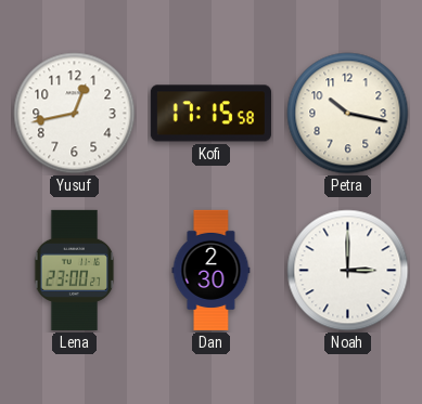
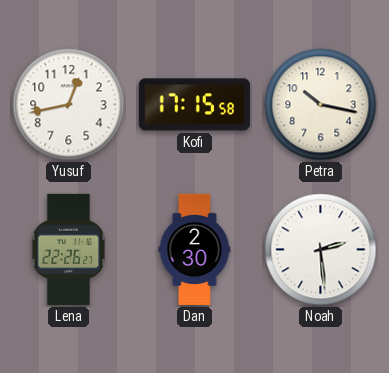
Lena: 23:00 -> 22:26 (69, 249)
Noah: 3:00 -> 2:29 (321, 250)
